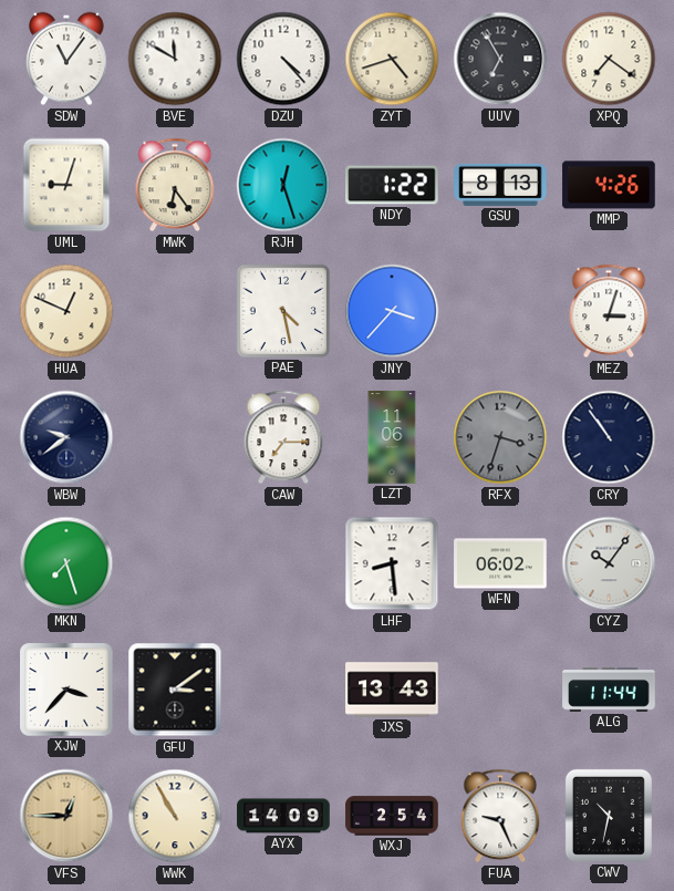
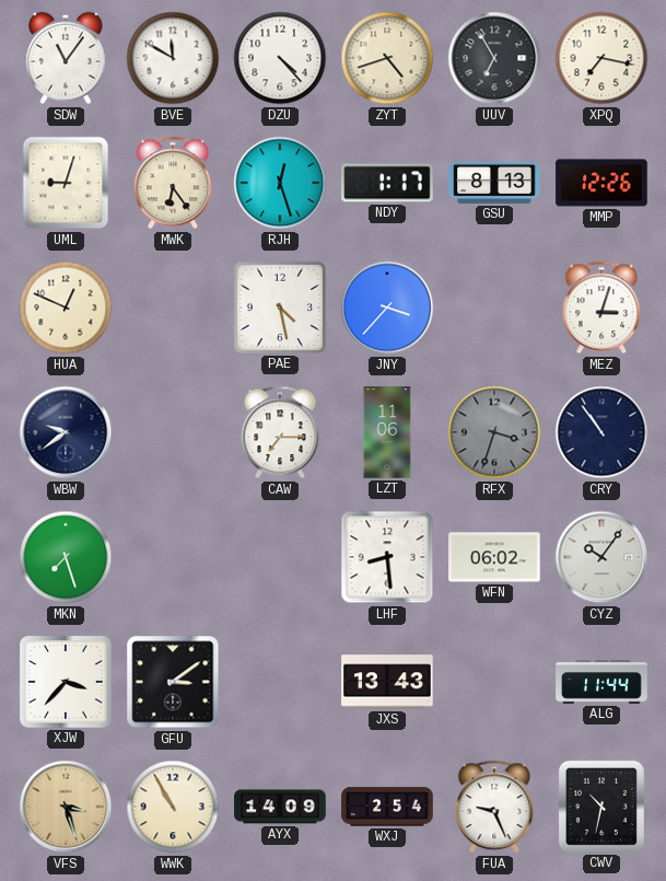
XPQ: 7:21 -> 7:17 (601, 58)
NDY: 1:22 -> 1:17 (387, 183)
MMP: 4:26 -> 12:26 (601, 183)
VFS: 12:45 -> 3:27 (66, 807)
